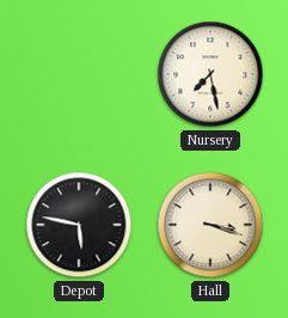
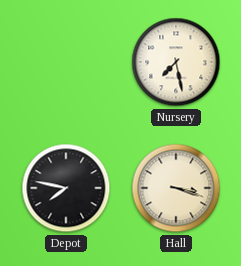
Depot: 5:47 -> 7:47 (66, 188)
